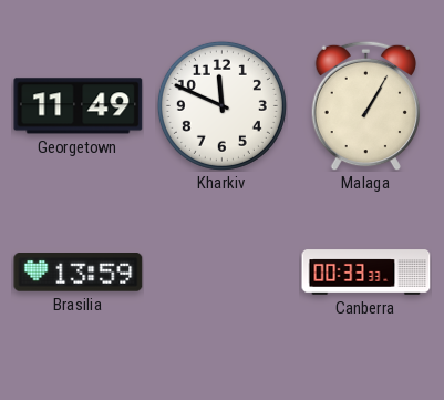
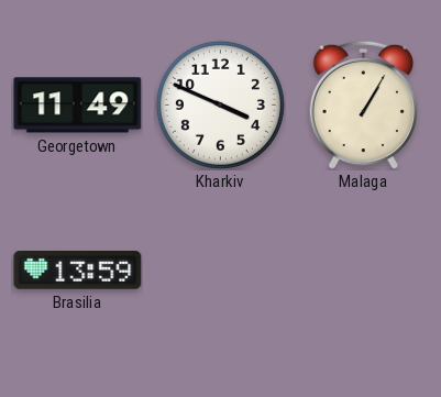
Kharkiv: 11:49 -> 3:49 (220, 104)
Canberra: 00:33 -> none (366, 273)
